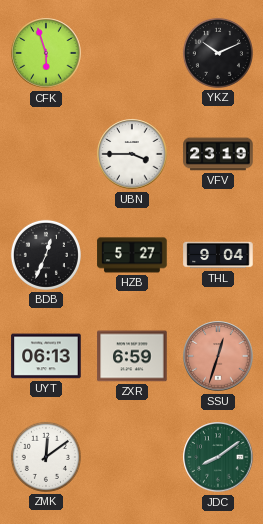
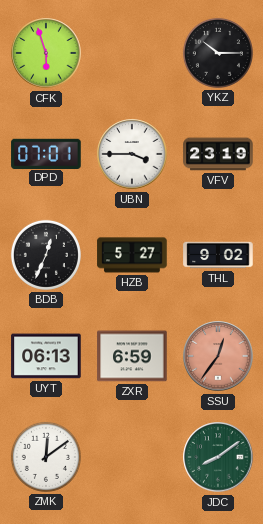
YKZ: 10:11 -> 10:15 (218, 53)
DPD: none -> 07:01 (46, 153)
THL: 9:04 -> 9:02 (218, 255)
SSU: 12:33 -> 12:36 (218, 356)
